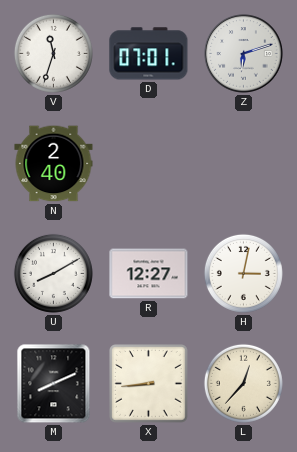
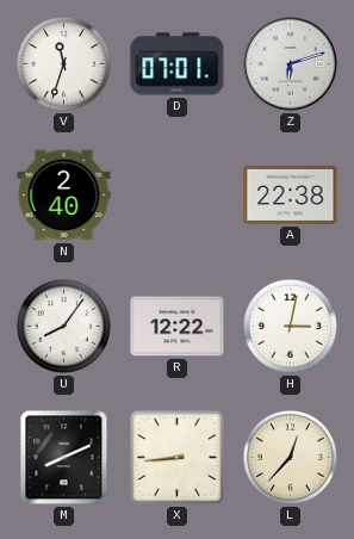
A: none -> 22:38 (291, 194)
U: 8:10 -> 8:06 (63, 326)
R: 12:27 -> 12:22 (178, 327)
